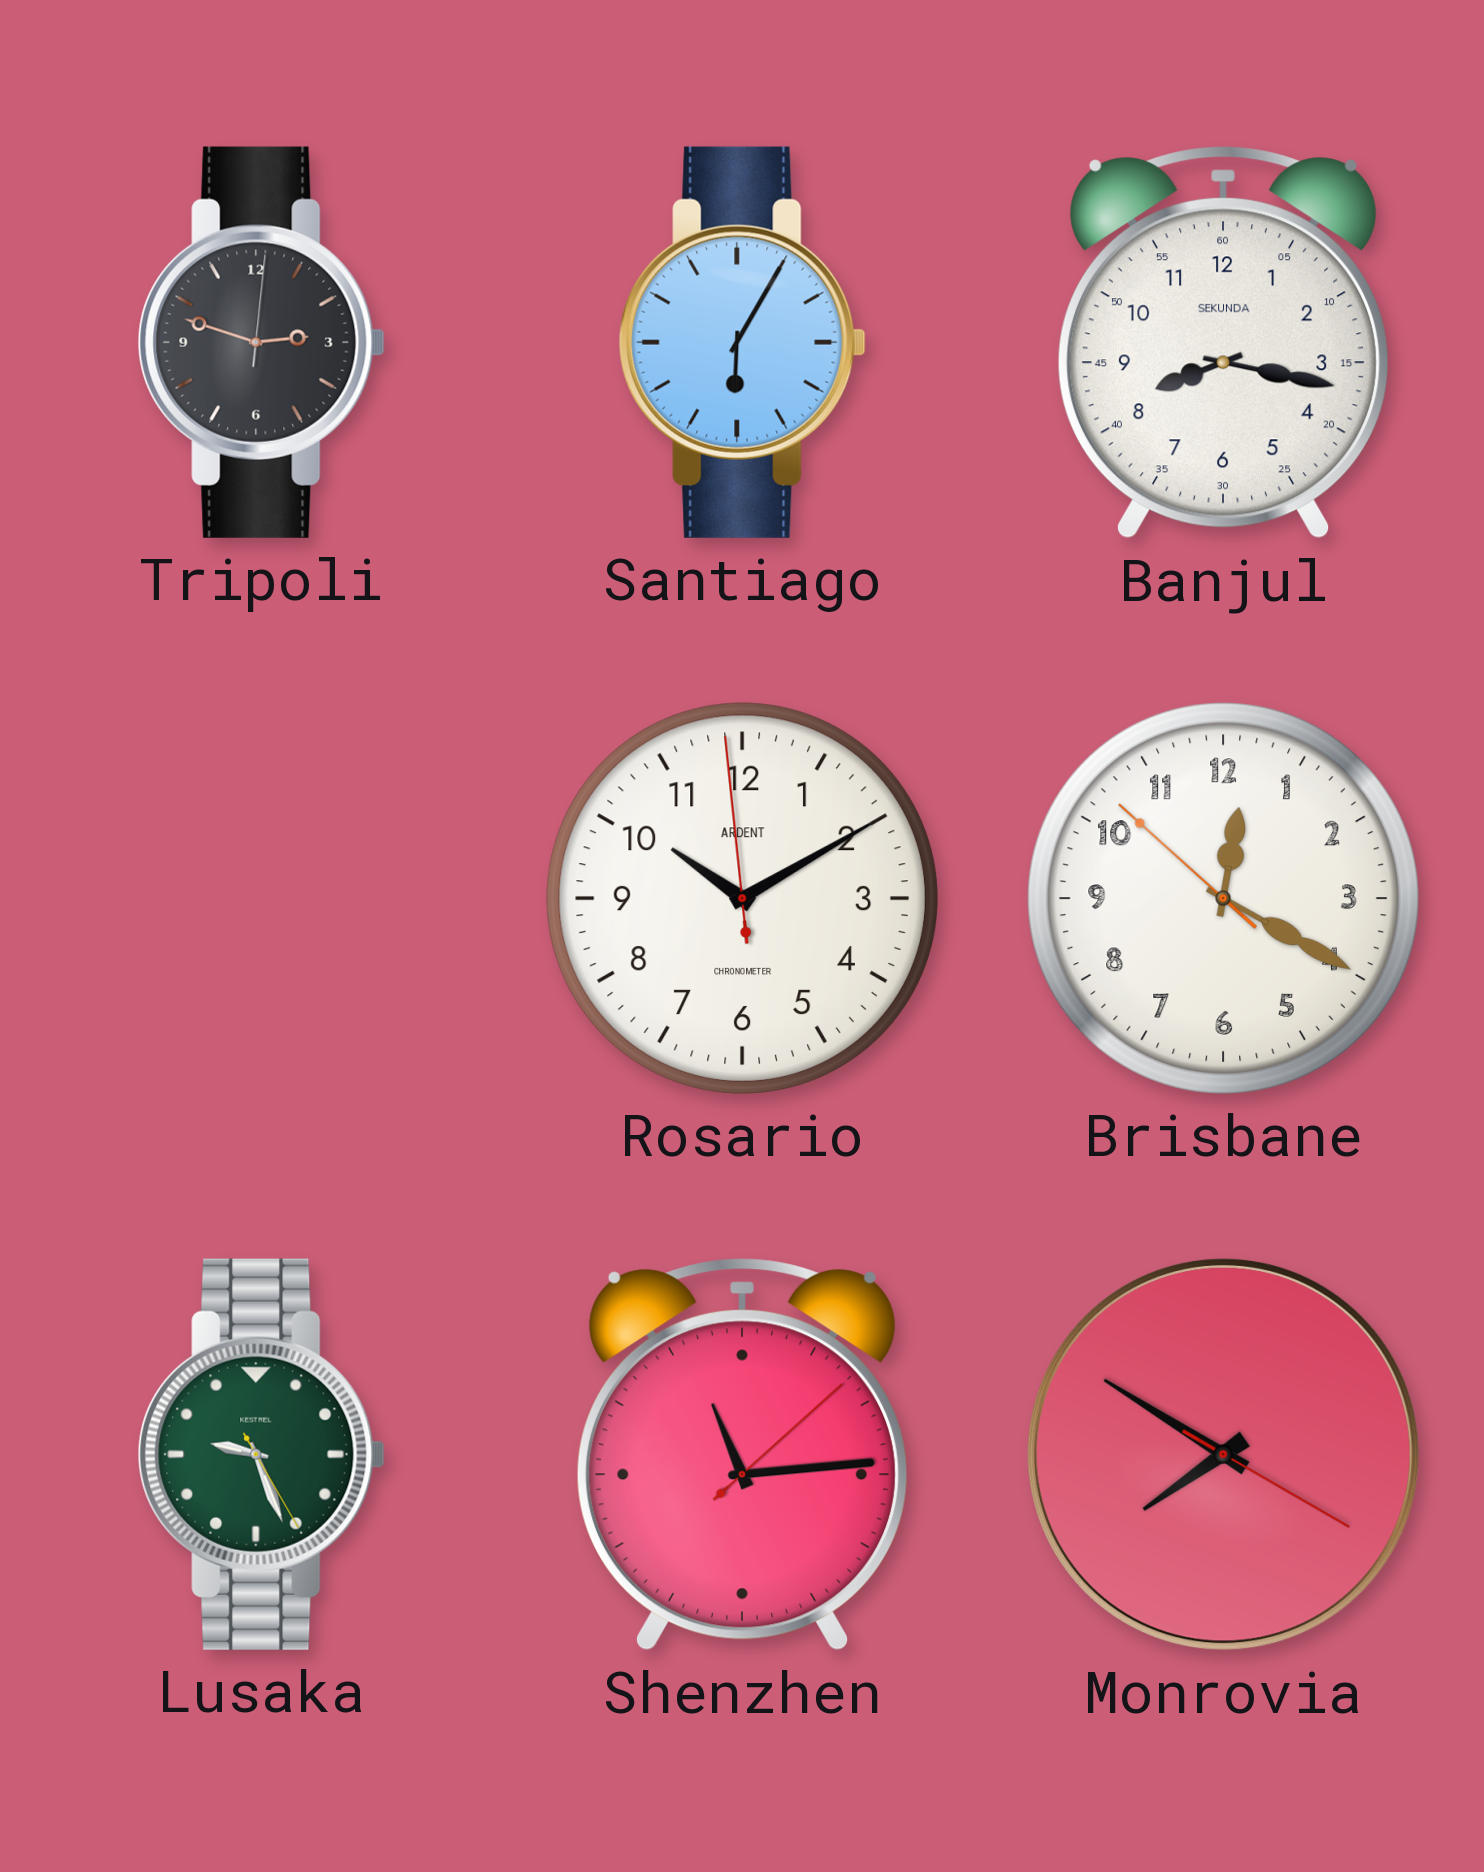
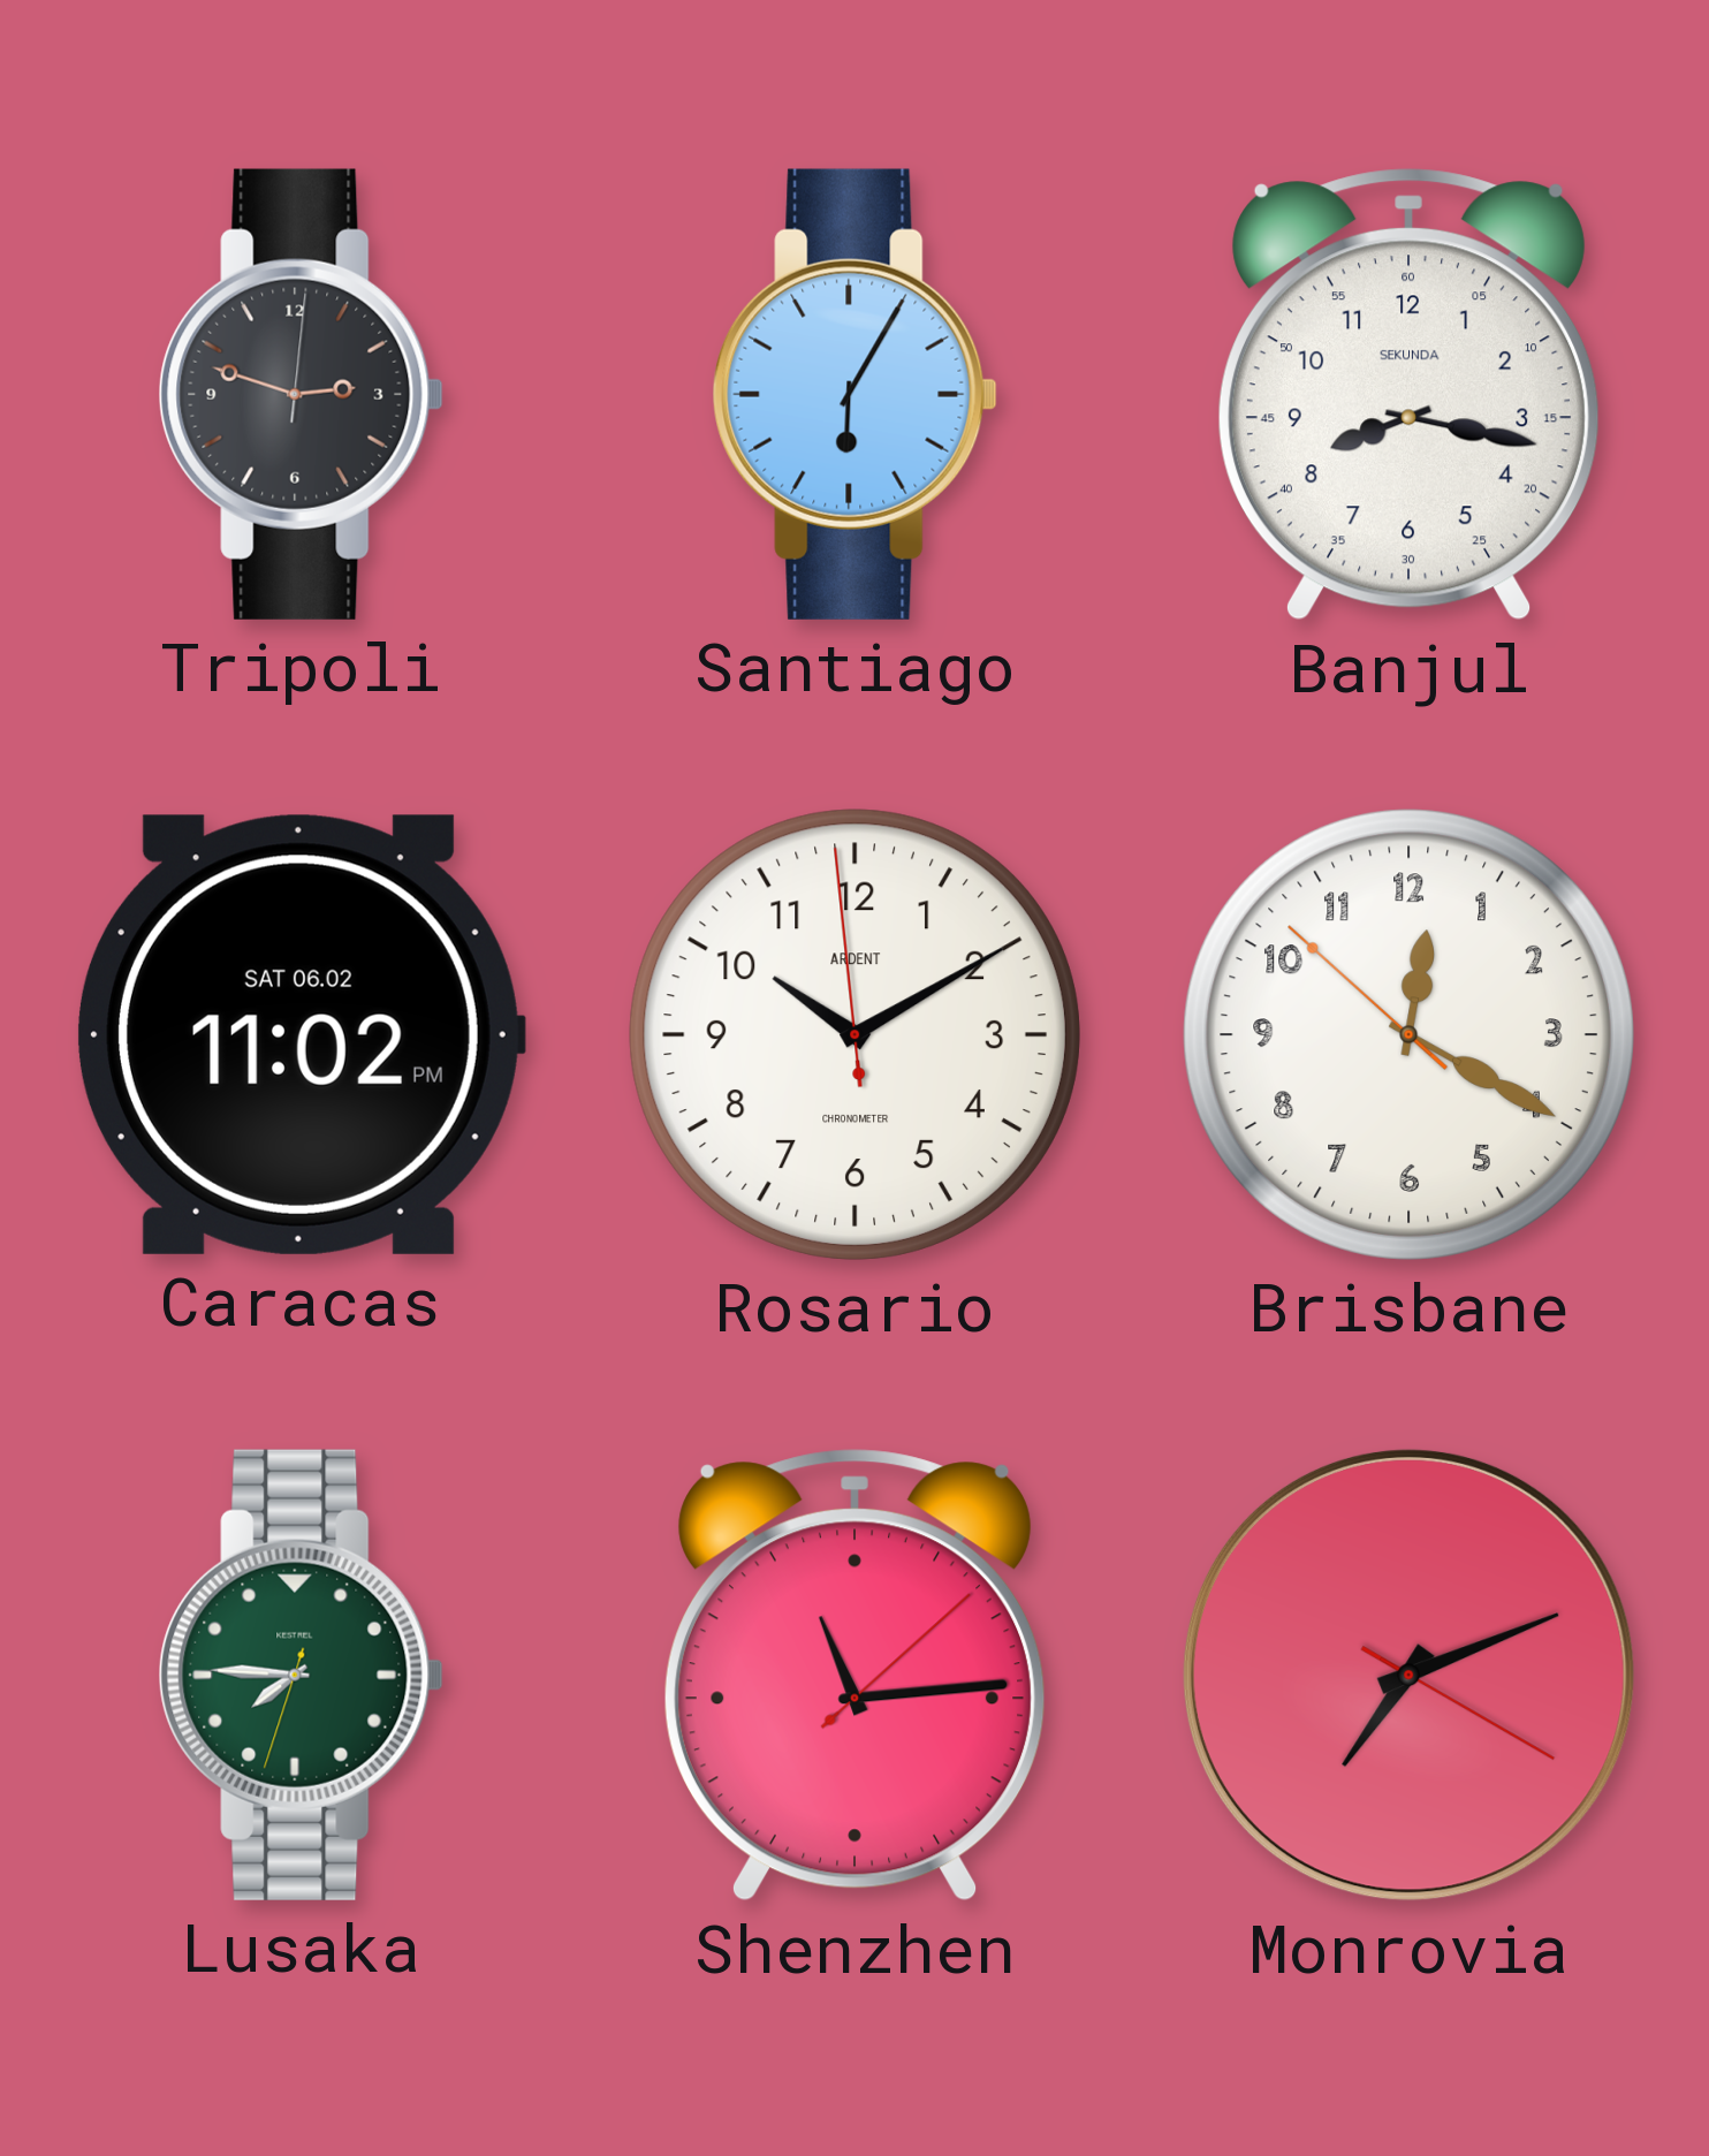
Caracas: none -> 11:02 (301, 1034)
Lusaka: 9:26 -> 7:45 (301, 1675)
Monrovia: 7:50 -> 7:11 (1408, 1675)
